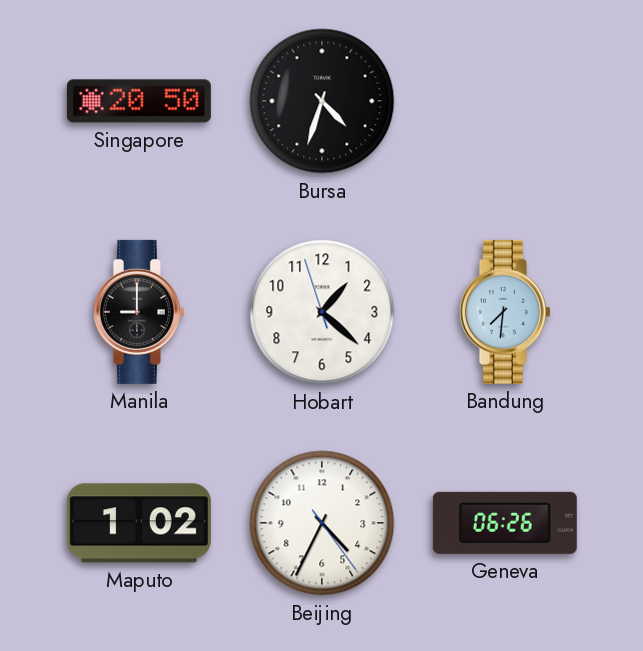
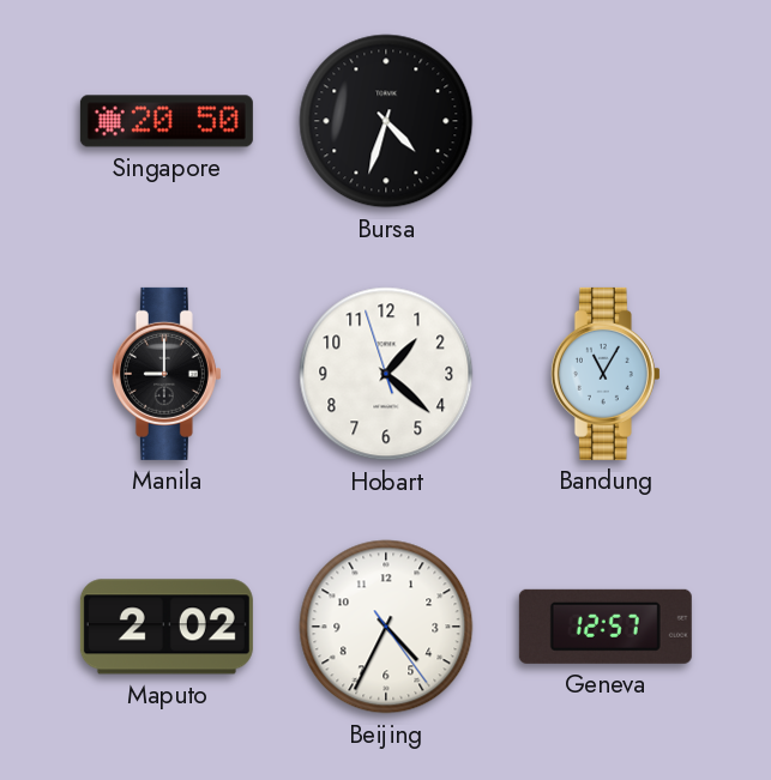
Bandung: 7:31 -> 11:05 (606, 374)
Maputo: 1:02 -> 2:02 (167, 627)
Geneva: 06:26 -> 12:57 (606, 627)
